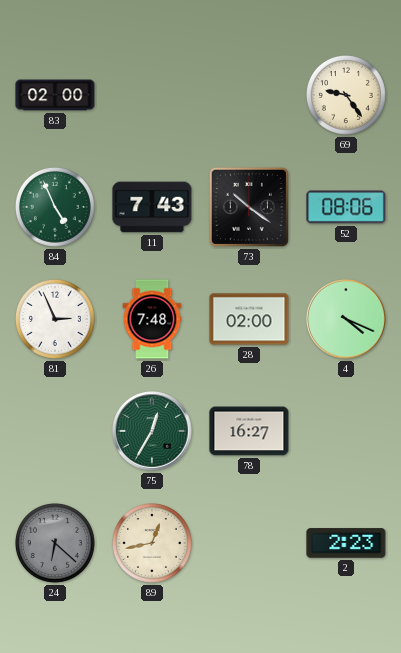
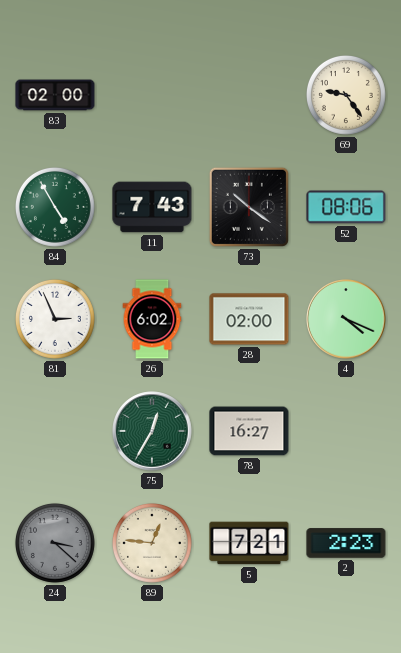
84: 4:56 -> 4:55 (55, 207)
26: 7:48 -> 6:02 (152, 319)
24: 6:22 -> 3:22 (55, 543)
89: 12:43 -> 12:46 (152, 543)
5: none -> 7:21 (249, 543)
